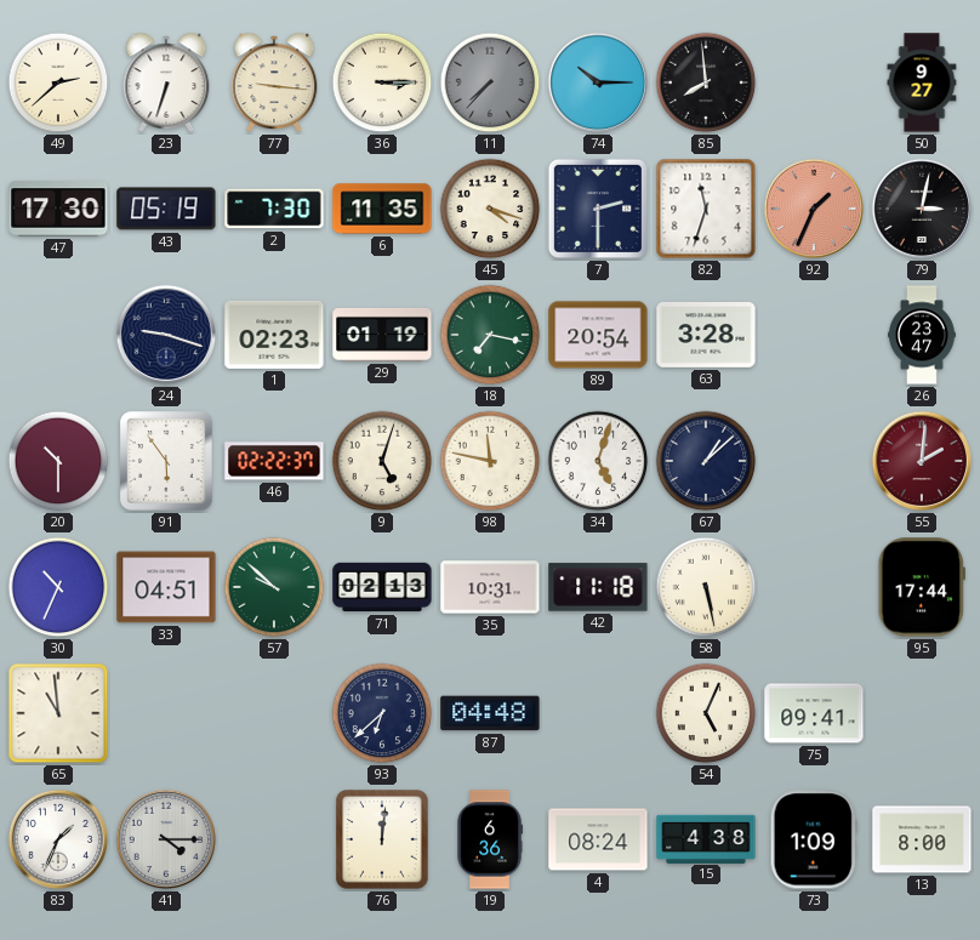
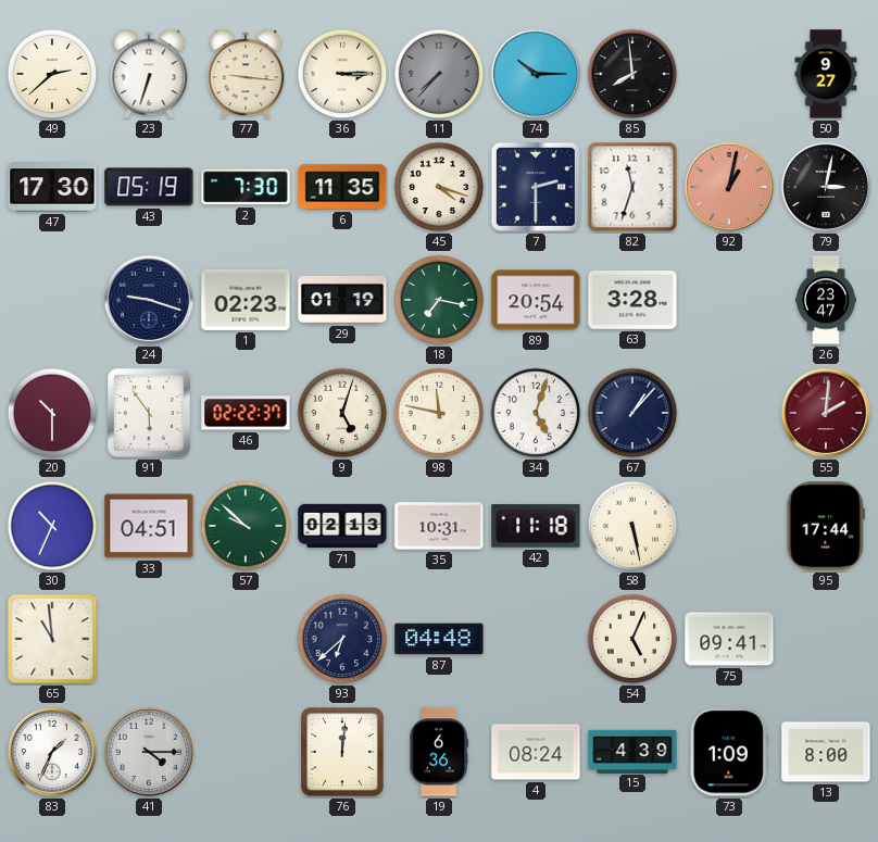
92: 1:34 -> 1:02 (729, 187)
67: 1:08 -> 1:07 (632, 413)
15: 4:38 -> 4:39 (632, 751)
